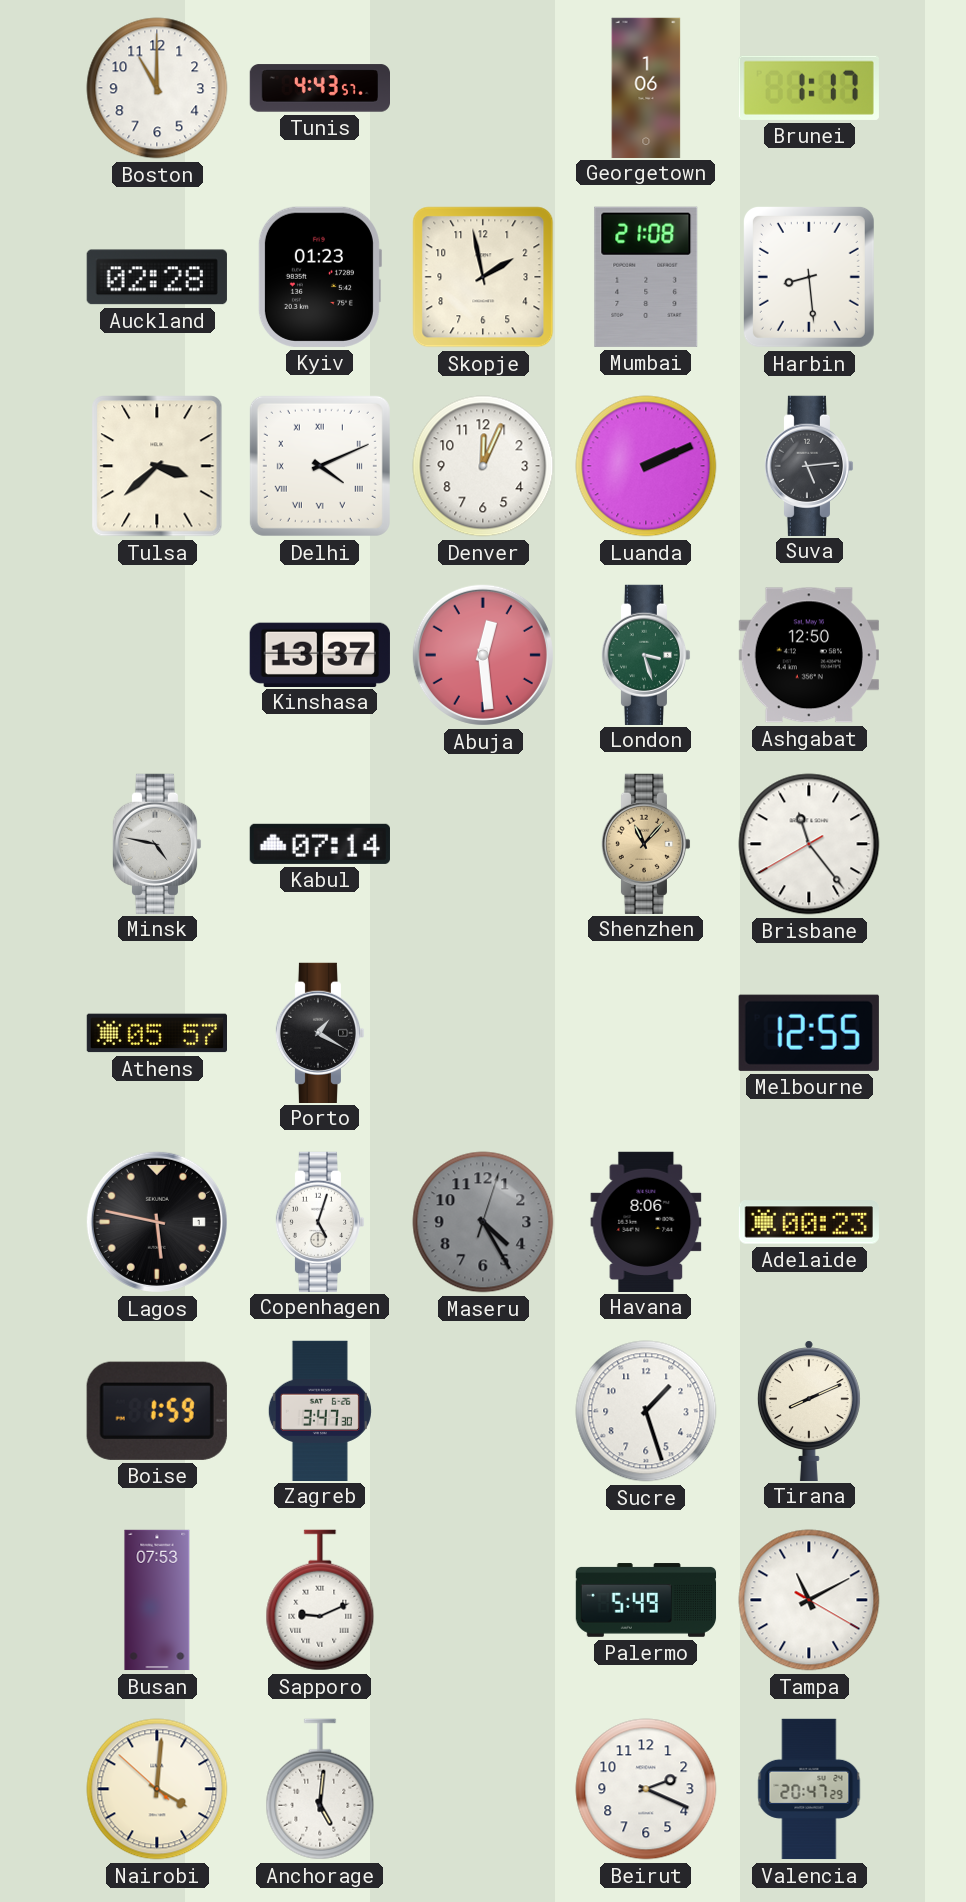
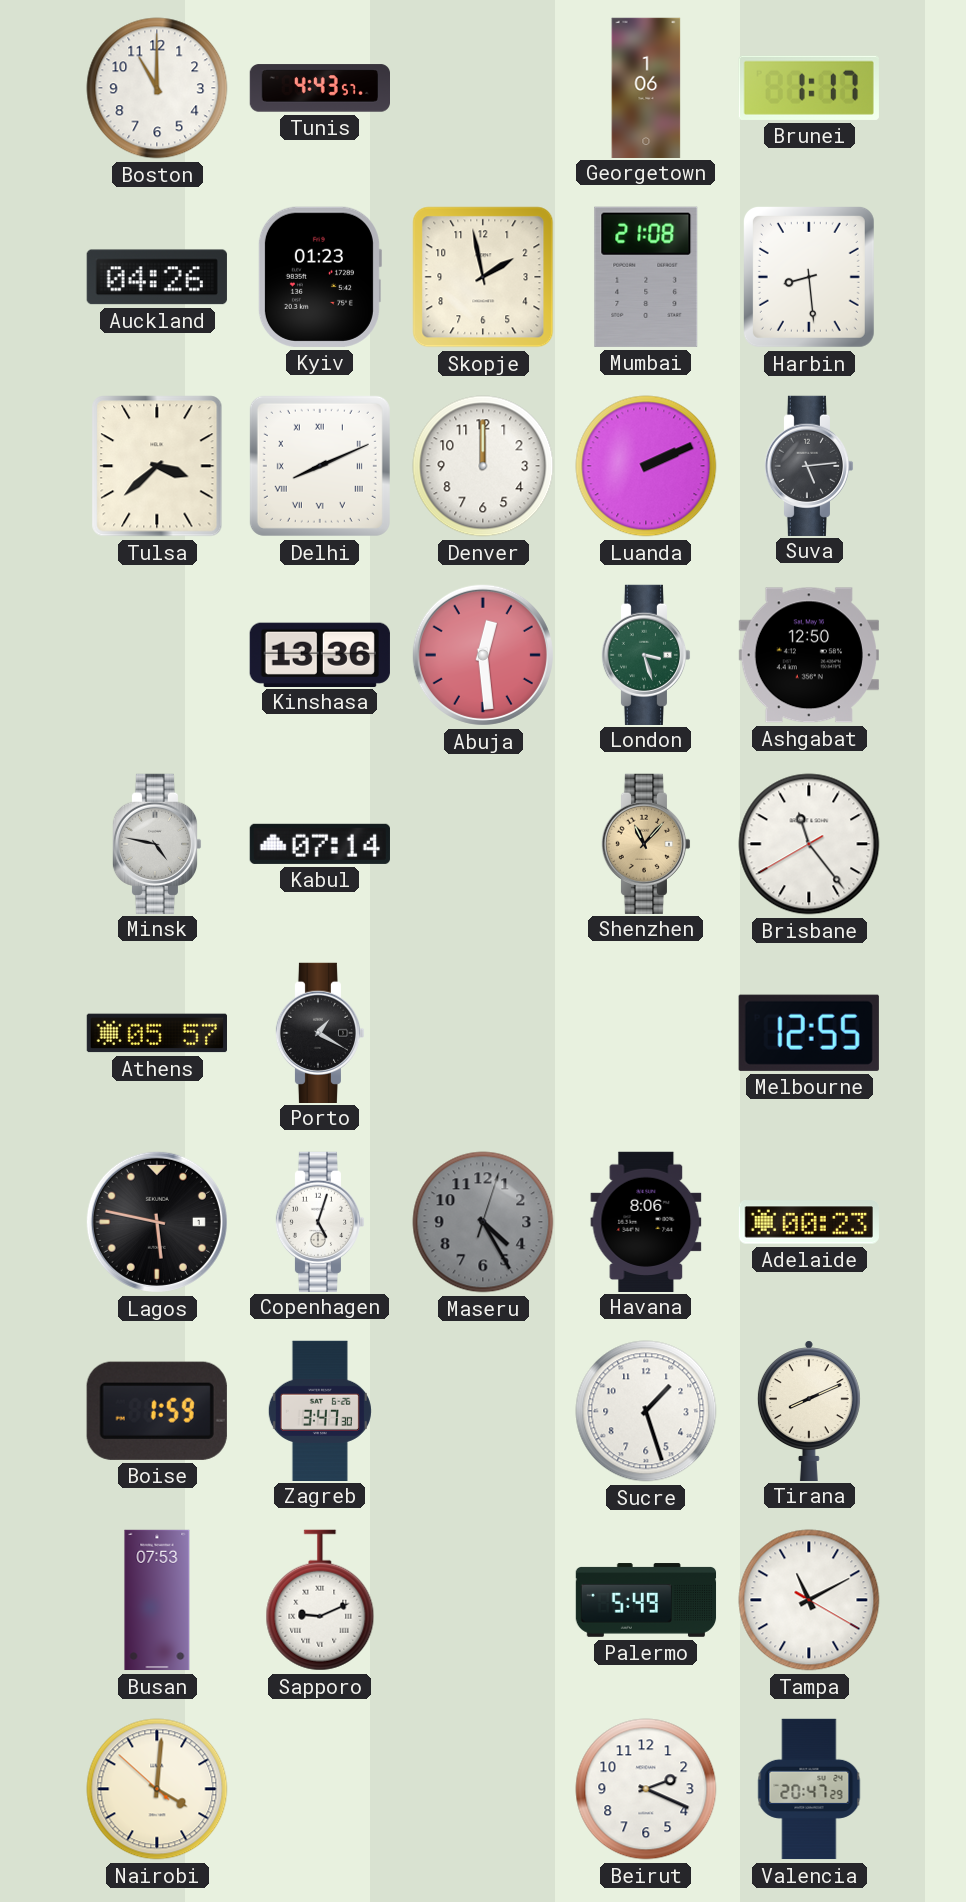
Auckland: 02:28 -> 04:26 (157, 277)
Delhi: 4:11 -> 8:11 (320, 466)
Denver: 12:04 -> 12:00 (483, 466)
Kinshasa: 13:37 -> 13:36 (320, 654)
Anchorage: 5:01 -> none (320, 1789)
